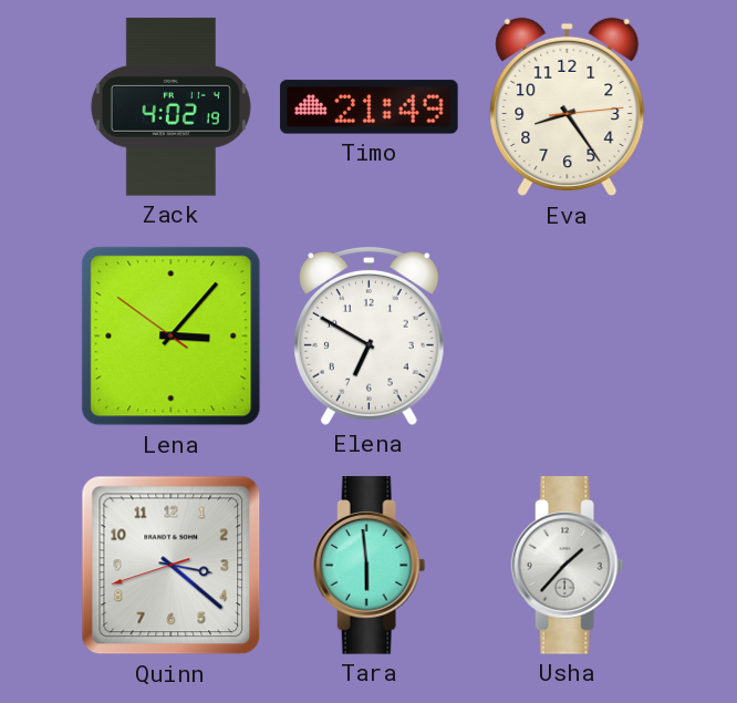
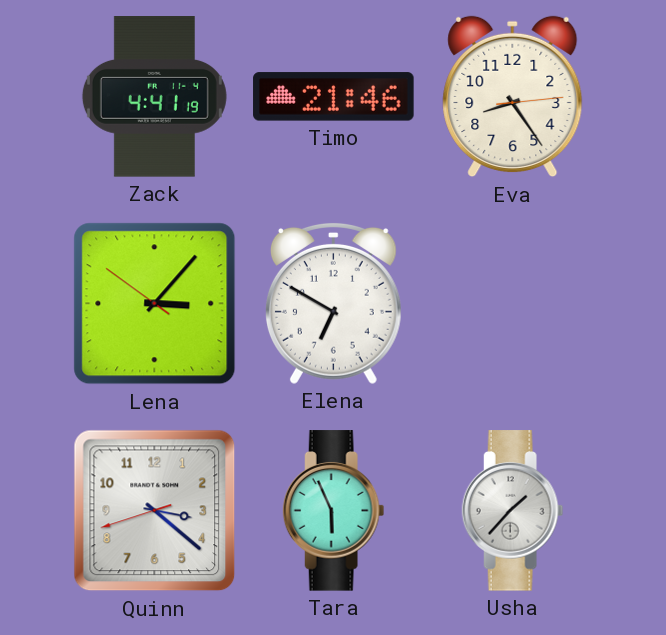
Zack: 4:02 -> 4:41 (154, 97)
Timo: 21:49 -> 21:46 (334, 97)
Tara: 5:59 -> 5:56 (334, 511)
